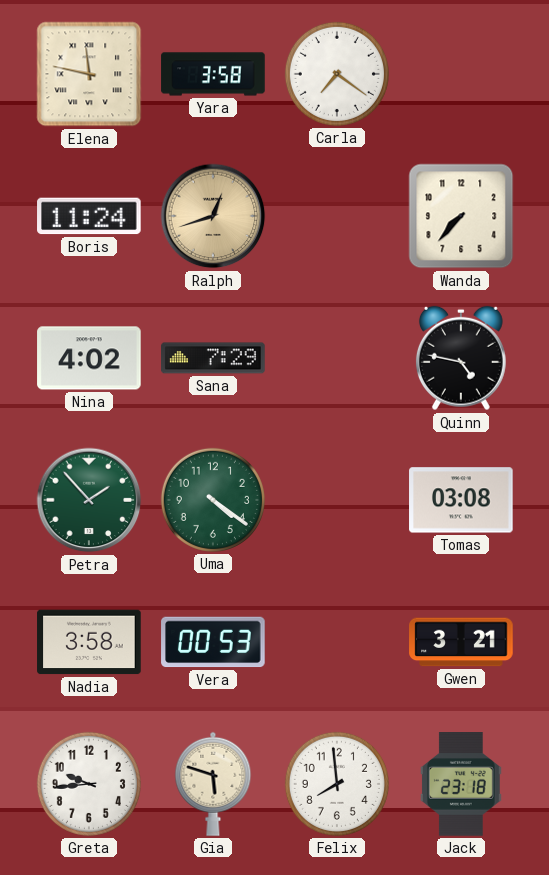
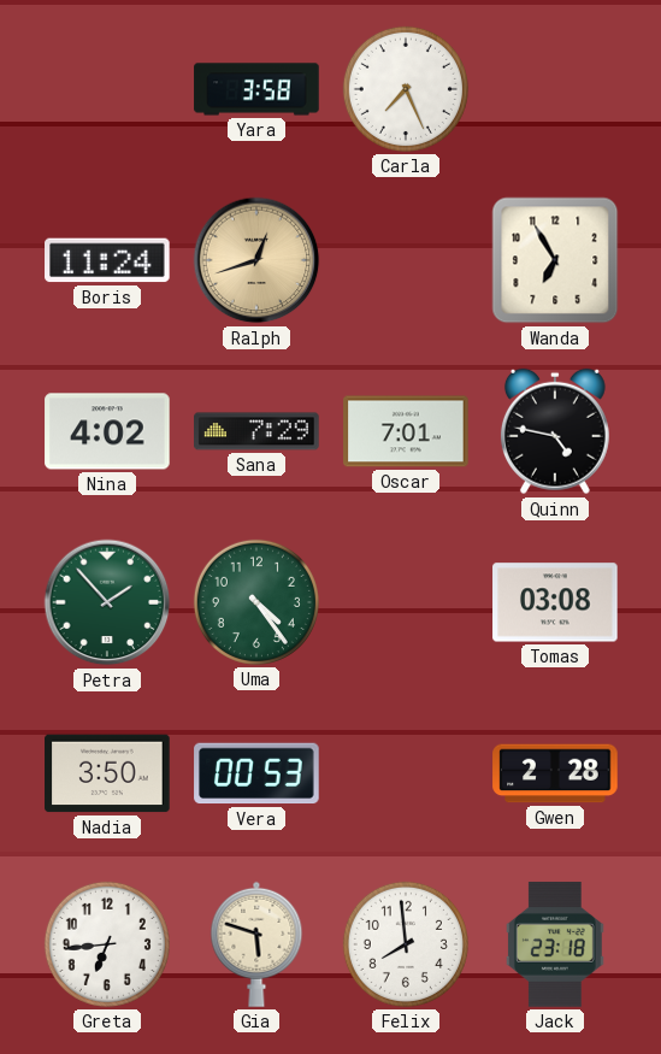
Elena: 11:47 -> none (89, 74)
Carla: 7:21 -> 7:26 (406, 89)
Wanda: 7:37 -> 6:55 (555, 260)
Oscar: none -> 7:01 (406, 431)
Uma: 4:21 -> 4:24 (256, 602)
Nadia: 3:58 -> 3:50 (107, 773)
Gwen: 3:21 -> 2:28 (555, 773)
Greta: 9:44 -> 6:44 (107, 944)
